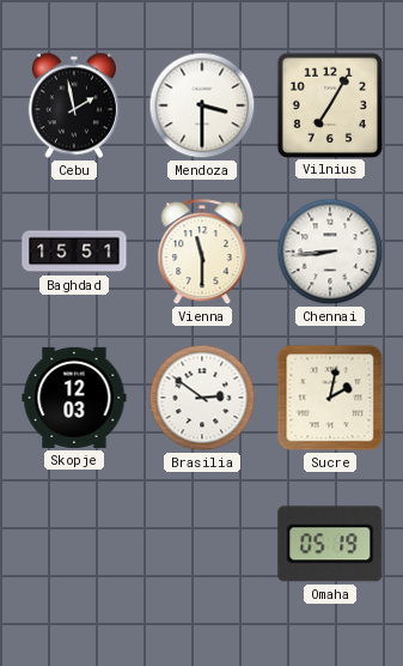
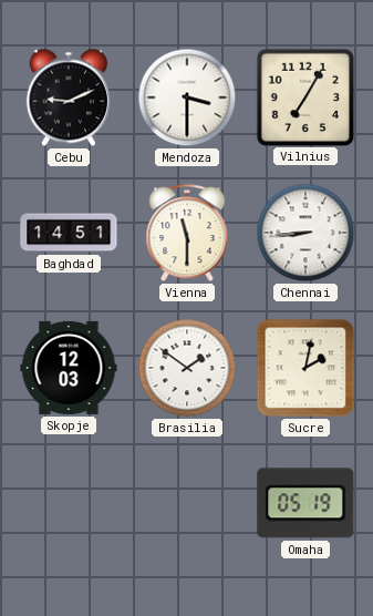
Cebu: 1:58 -> 9:11 (69, 97)
Baghdad: 15:51 -> 14:51 (69, 233)
Brasilia: 2:51 -> 1:51 (187, 368)
